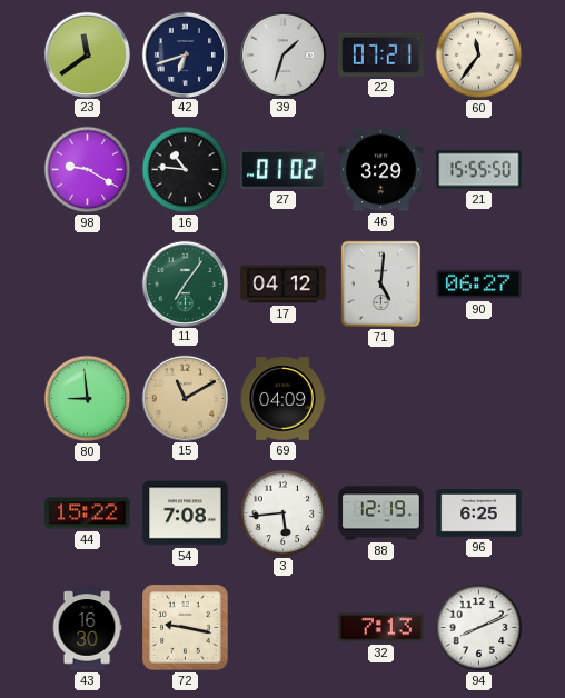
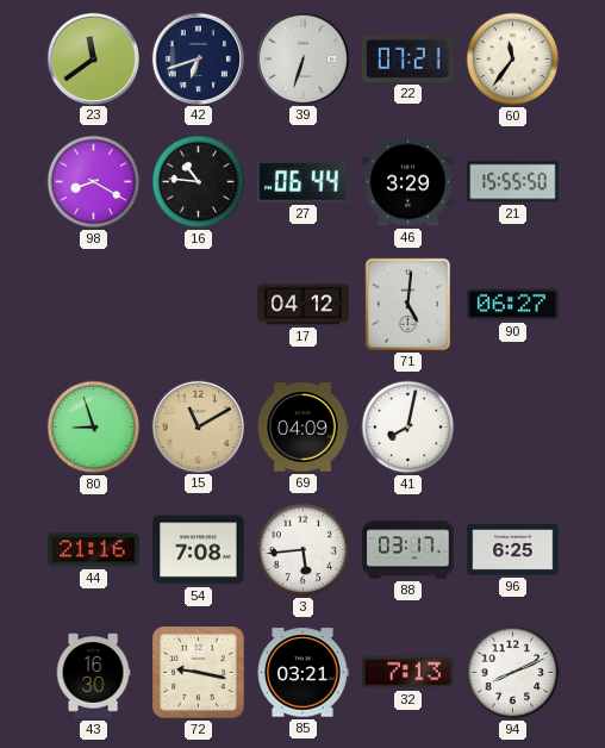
39: 1:33 -> 6:33 (302, 58)
98: 9:20 -> 8:20 (94, 182)
27: 01:02 -> 06:44 (304, 182)
11: 7:06 -> none (185, 283)
80: 8:59 -> 8:57 (94, 428)
41: none -> 8:02 (408, 428)
44: 15:22 -> 21:16 (94, 550)
88: 12:19 -> 03:17 (408, 550)
85: none -> 03:21 (302, 673)
